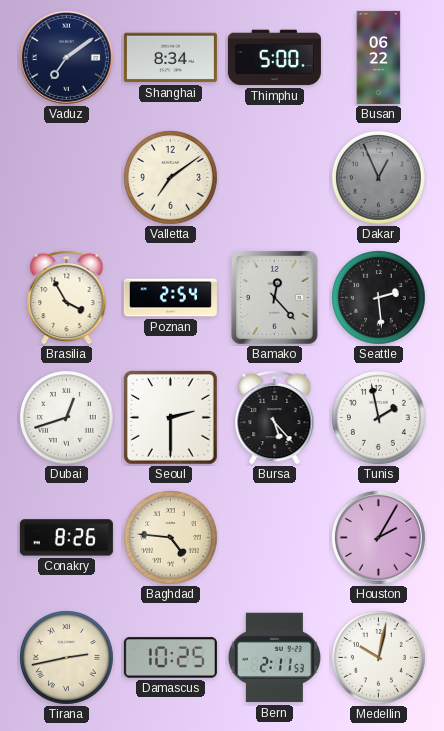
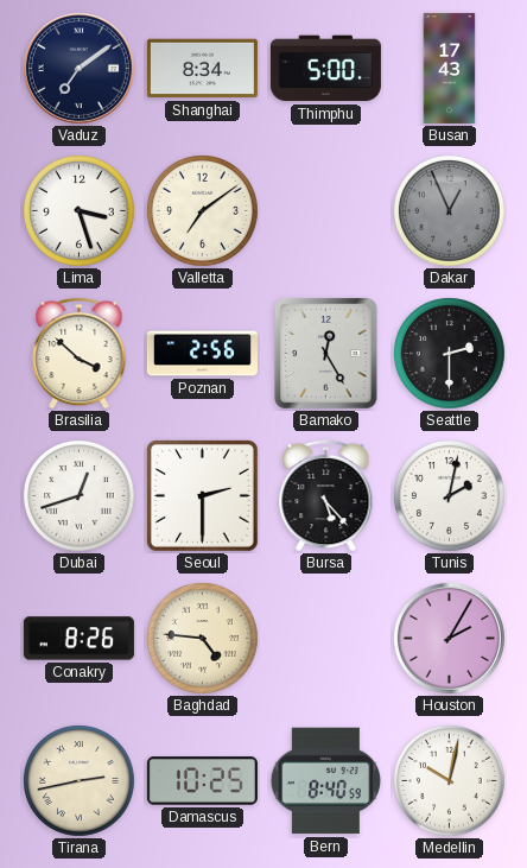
Busan: 06:22 -> 17:43 (450, 68)
Lima: none -> 3:27 (80, 211)
Brasilia: 3:55 -> 3:52 (80, 353)
Poznan: 2:54 -> 2:56 (202, 354)
Bamako: 12:23 -> 12:25 (325, 354)
Seattle: 2:29 -> 2:30 (450, 354)
Tunis: 1:58 -> 2:02 (450, 496)
Bern: 2:11 -> 8:40 (325, 781)
